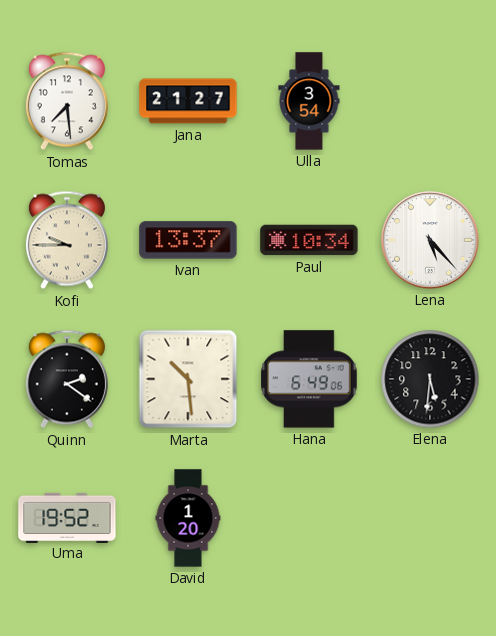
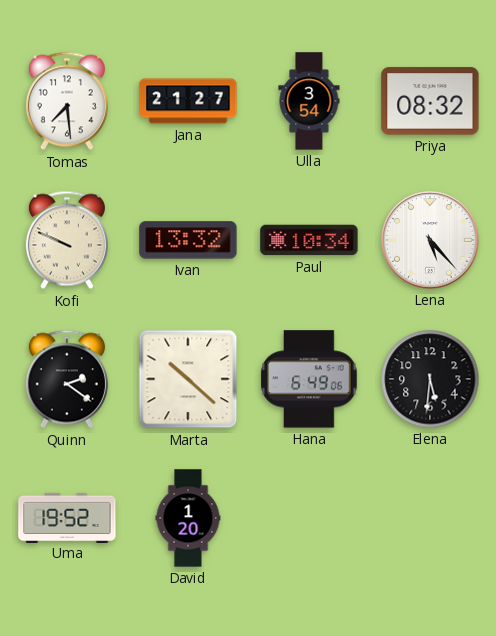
Priya: none -> 08:32 (430, 101)
Kofi: 9:45 -> 9:49 (67, 240)
Ivan: 13:37 -> 13:32 (188, 240)
Marta: 10:29 -> 10:22 (188, 379)
